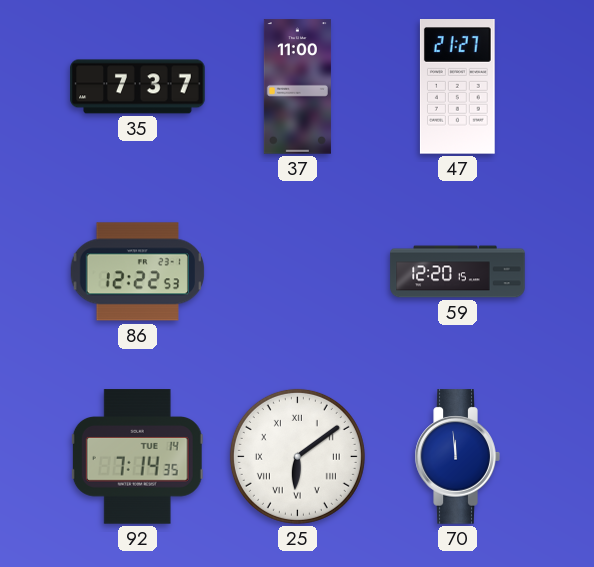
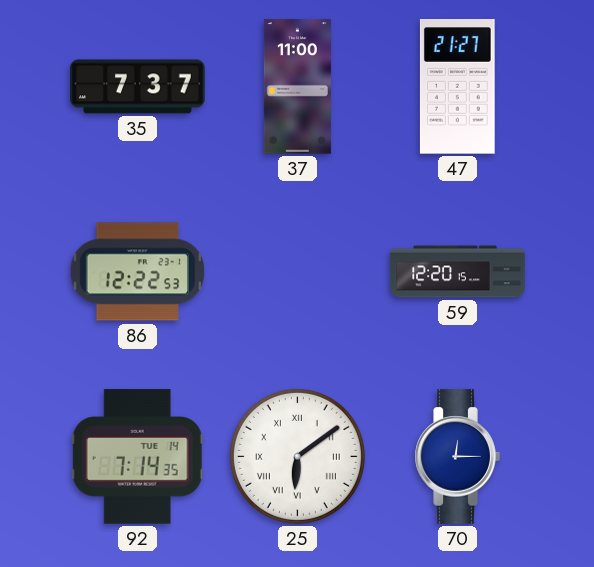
70: 11:59 -> 12:15 (457, 457)
